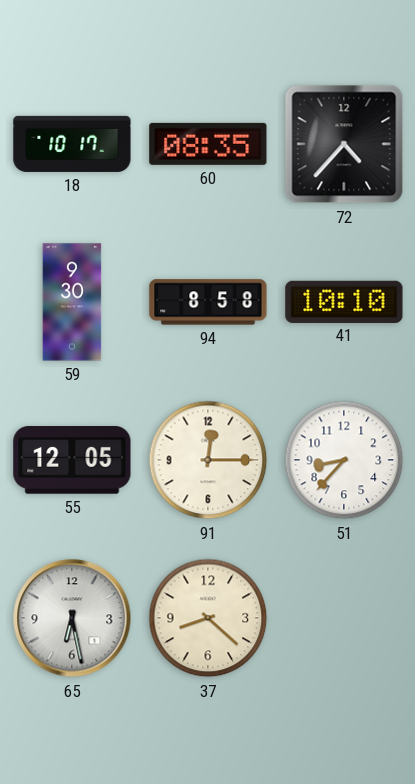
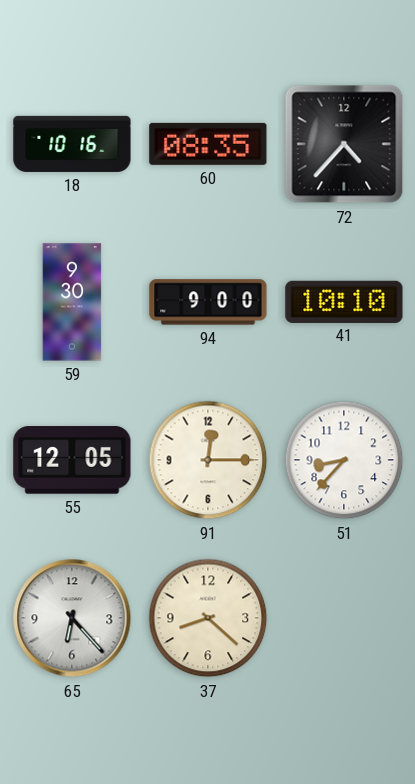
18: 10:17 -> 10:16 (72, 144)
94: 8:58 -> 9:00 (208, 302)
65: 6:28 -> 6:23 (72, 618)
